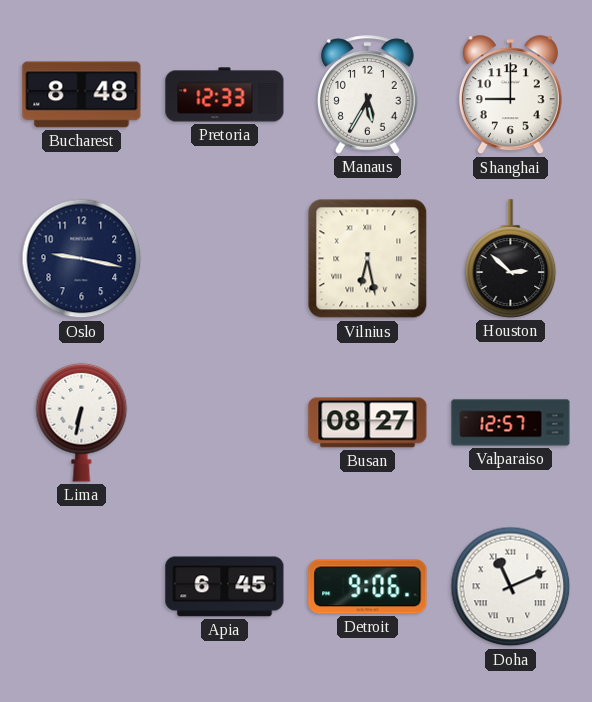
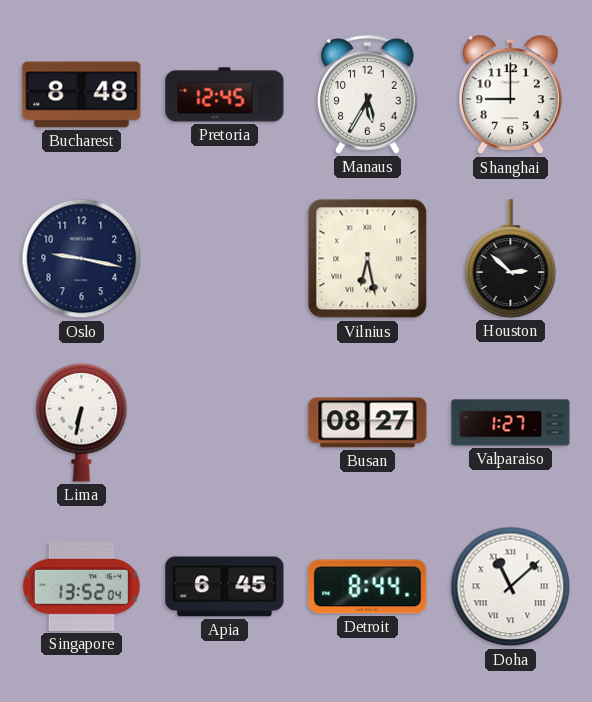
Pretoria: 12:33 -> 12:45 (225, 95)
Valparaiso: 12:57 -> 1:27 (511, 423)
Singapore: none -> 13:52 (81, 586)
Detroit: 9:06 -> 8:44 (368, 587)
Doha: 11:11 -> 11:08 (511, 587)
